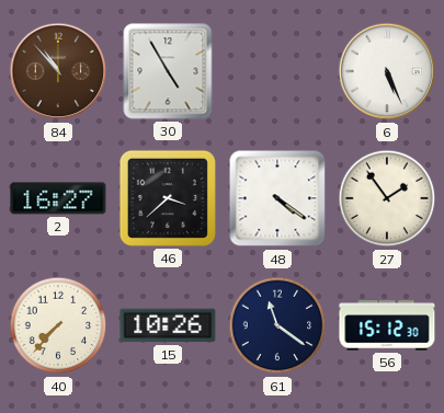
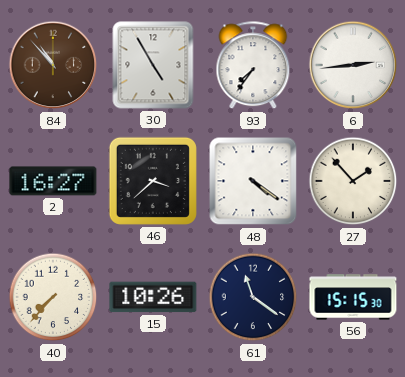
93: none -> 7:36 (253, 66)
6: 5:26 -> 2:44 (353, 65)
27: 1:54 -> 1:53 (353, 181)
56: 15:12 -> 15:15 (353, 297)
